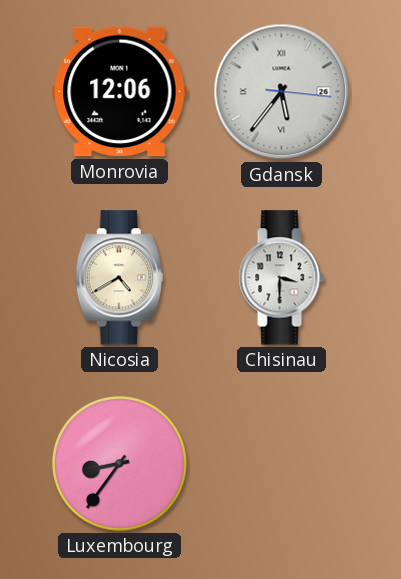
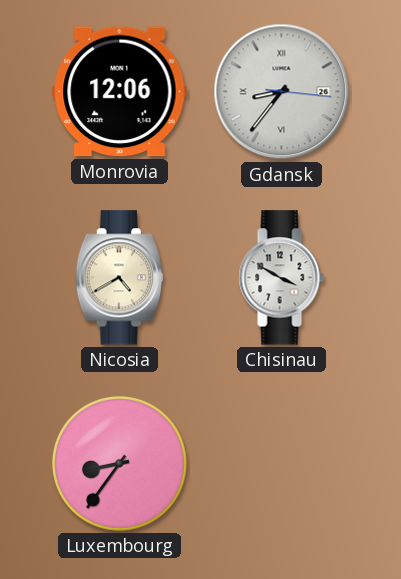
Gdansk: 5:36 -> 8:36 (282, 92)
Chisinau: 3:30 -> 3:50 (281, 278)
